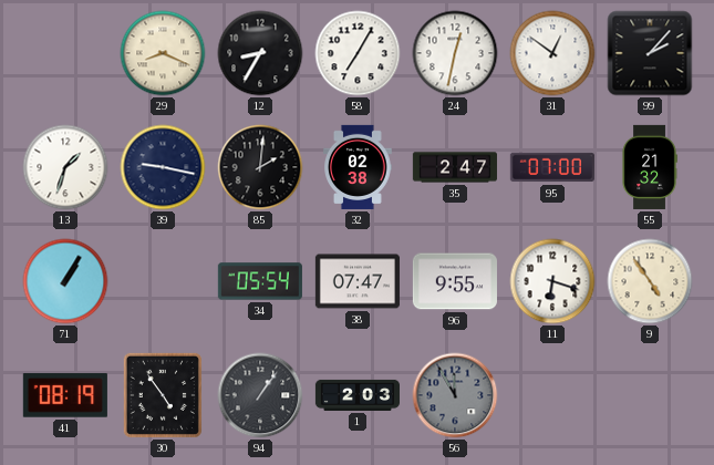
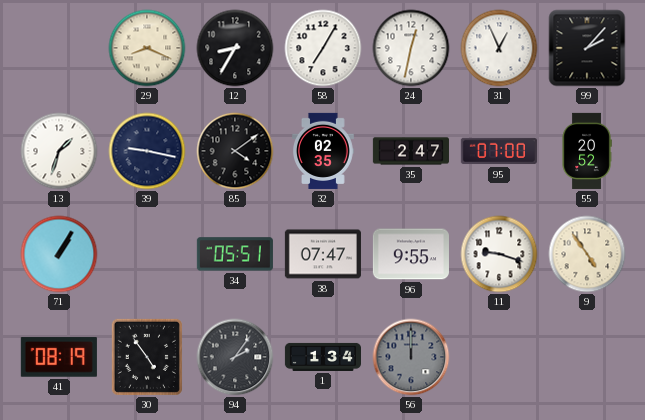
31: 12:51 -> 12:56 (499, 48)
85: 2:01 -> 4:09 (235, 151)
32: 02:38 -> 02:35 (324, 151)
55: 21:32 -> 20:52 (587, 151)
34: 05:54 -> 05:51 (235, 254)
11: 6:18 -> 9:18 (499, 254)
94: 1:06 -> 2:06 (235, 357)
1: 2:03 -> 1:34 (322, 357)
56: 11:55 -> 12:00 (411, 357)
